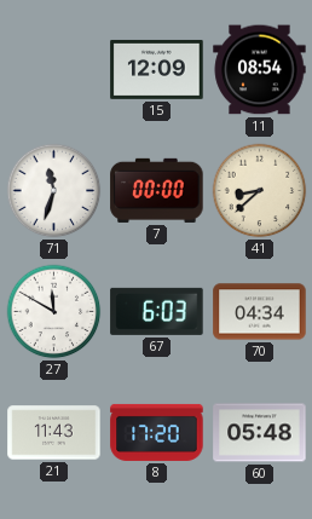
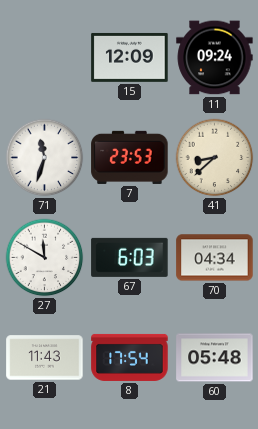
11: 08:54 -> 09:24 (215, 58)
7: 00:00 -> 23:53 (130, 157)
8: 17:20 -> 17:54 (130, 357)
